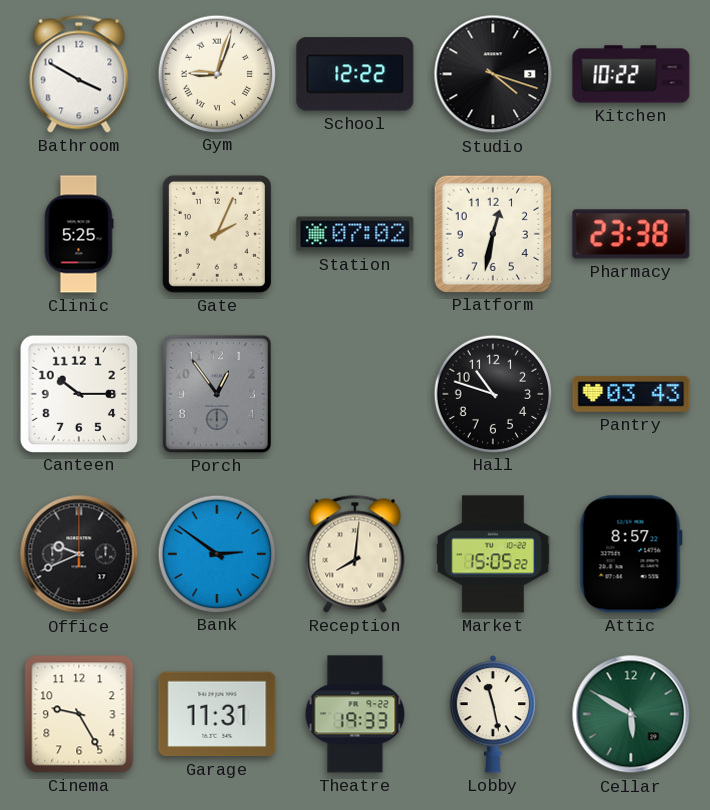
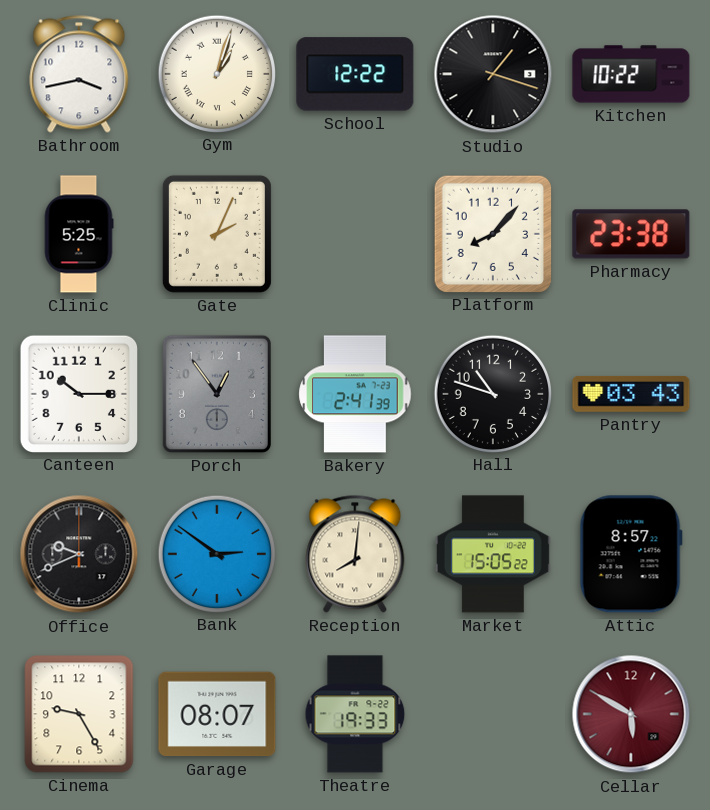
Bathroom: 3:50 -> 3:43 (79, 74)
Gym: 9:03 -> 1:03 (216, 73)
Studio: 4:18 -> 1:18 (493, 74)
Station: 07:02 -> none (355, 234)
Platform: 12:32 -> 8:07 (492, 233)
Bakery: none -> 2:41 (355, 394)
Garage: 11:31 -> 08:07 (217, 714)
Lobby: 11:28 -> none (493, 715)
Cellar dial: green -> burgundy (631, 714)
